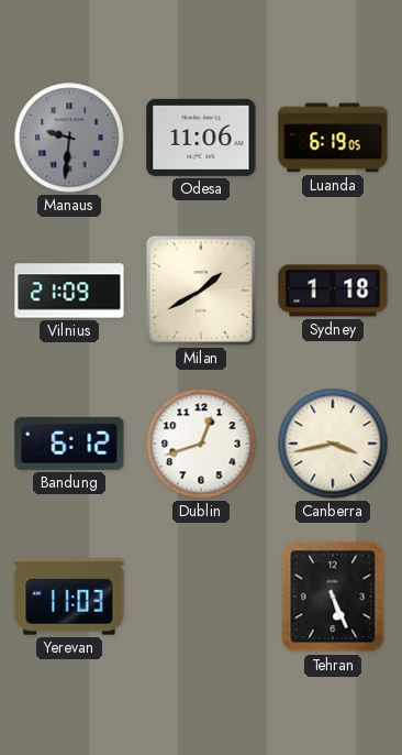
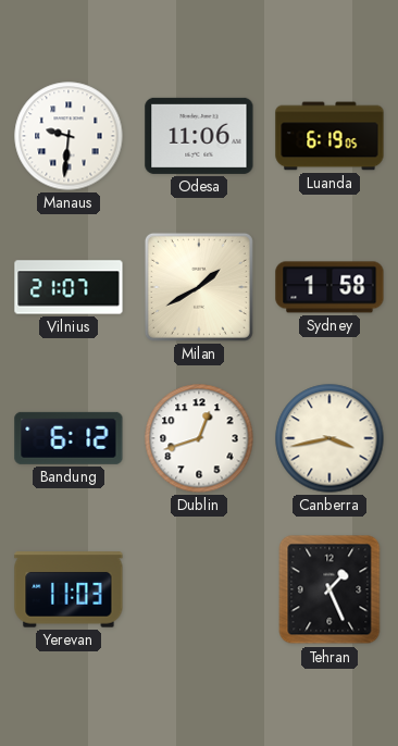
Manaus dial: grey -> white (69, 136)
Vilnius: 21:09 -> 21:07 (69, 287)
Sydney: 1:18 -> 1:58 (329, 287)
Tehran: 5:26 -> 1:26 (329, 589)
